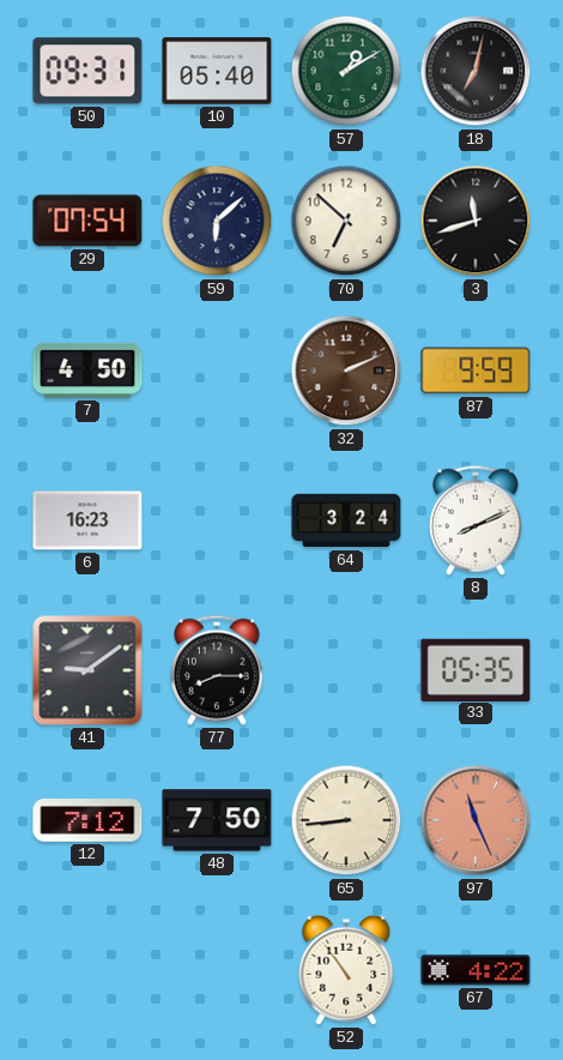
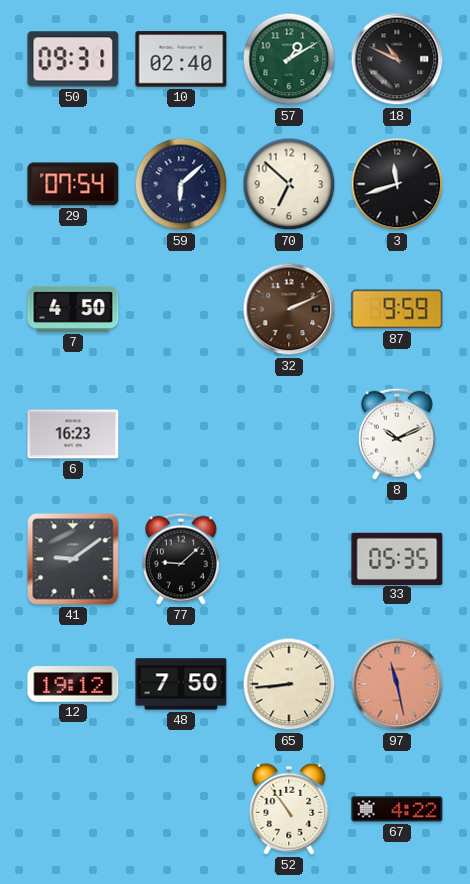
10: 05:40 -> 02:40 (181, 59)
18: 7:02 -> 10:49 (397, 59)
64: 3:24 -> none (346, 520)
8: 8:11 -> 10:11 (397, 434)
77: 8:15 -> 9:08 (181, 559)
12: 7:12 -> 19:12 (73, 684)
97: 11:26 -> 11:28 (397, 684)
